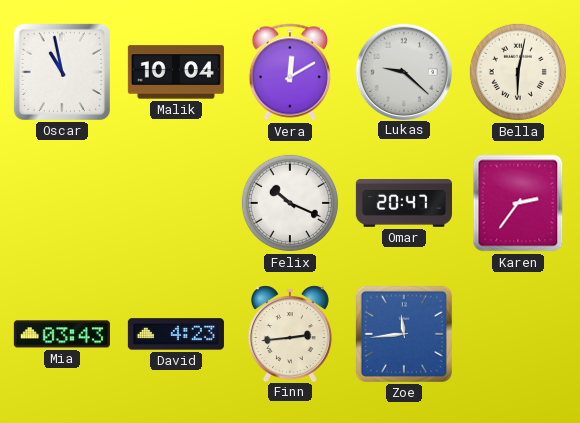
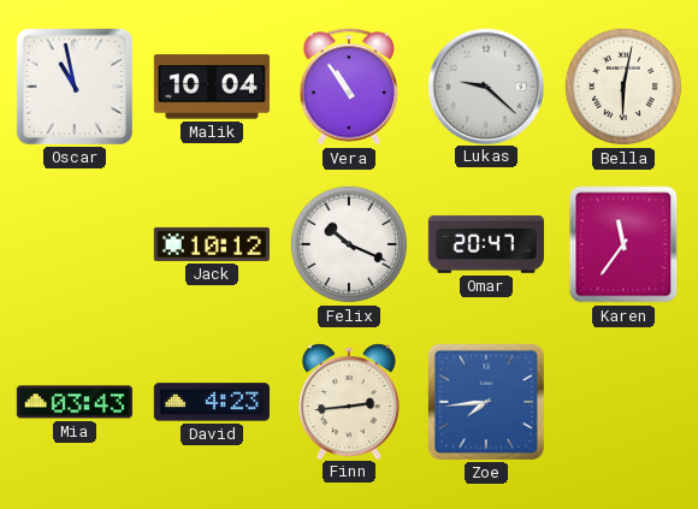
Vera: 12:10 -> 10:54 (349, 87)
Jack: none -> 10:12 (212, 244)
Karen: 2:36 -> 11:36 (623, 244)
Zoe: 11:44 -> 7:44 (486, 402)
